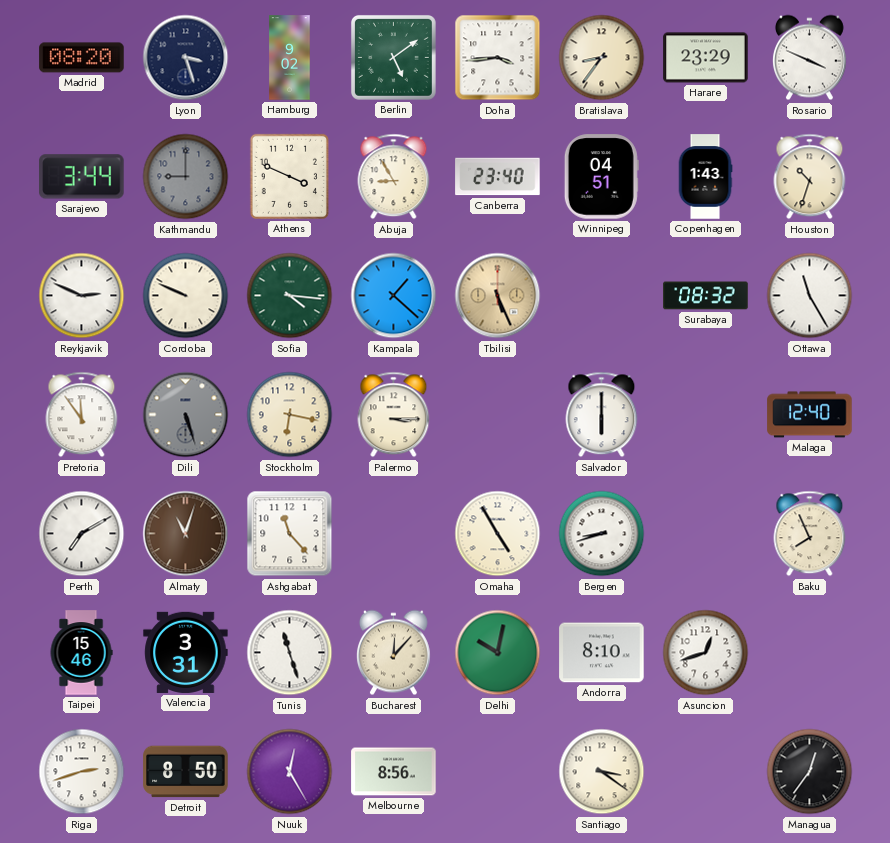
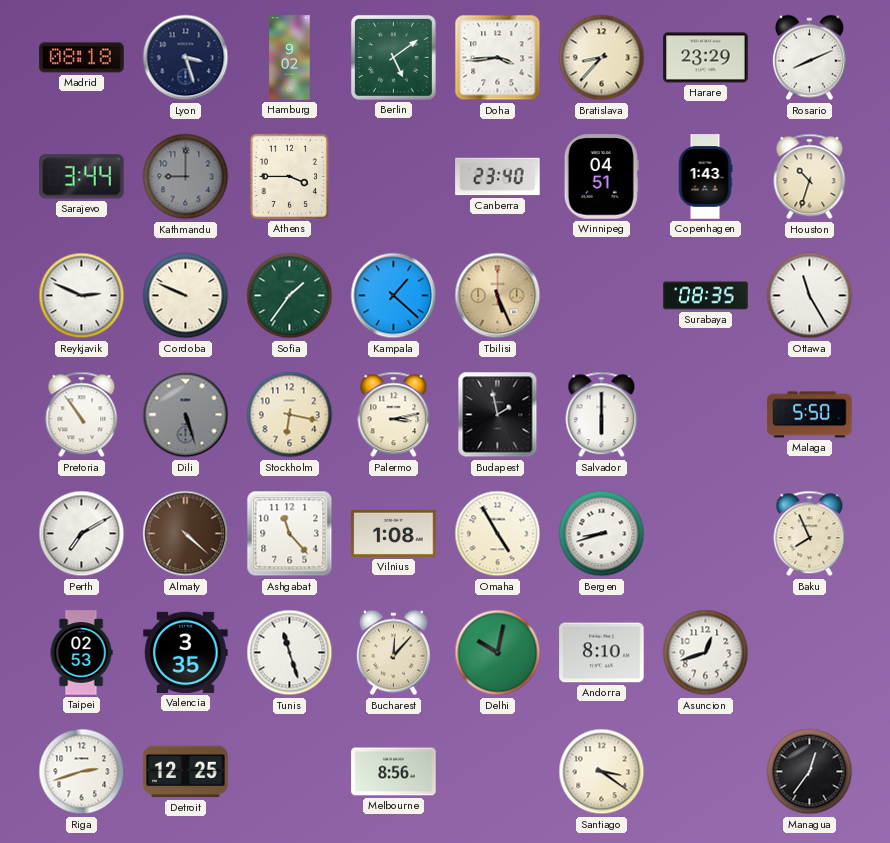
Madrid: 08:20 -> 08:18 (82, 58)
Bratislava: 8:36 -> 8:37 (602, 58)
Rosario: 3:49 -> 8:11 (809, 58)
Athens: 3:49 -> 3:45 (289, 176)
Abuja: 8:55 -> none (394, 177)
Sofia: 4:16 -> 1:36 (290, 296)
Surabaya: 08:32 -> 08:35 (706, 296)
Pretoria: 11:54 -> 10:54 (82, 415)
Palermo: 3:15 -> 3:13 (394, 415)
Budapest: none -> 1:58 (498, 415)
Malaga: 12:40 -> 5:50 (810, 415)
Almaty: 11:03 -> 4:22 (186, 534)
Vilnius: none -> 1:08 (394, 533)
Taipei: 15:46 -> 02:53 (81, 653)
Valencia: 3:31 -> 3:35 (186, 652)
Detroit: 8:50 -> 12:25 (186, 772)
Nuuk: 12:25 -> none (290, 772)
